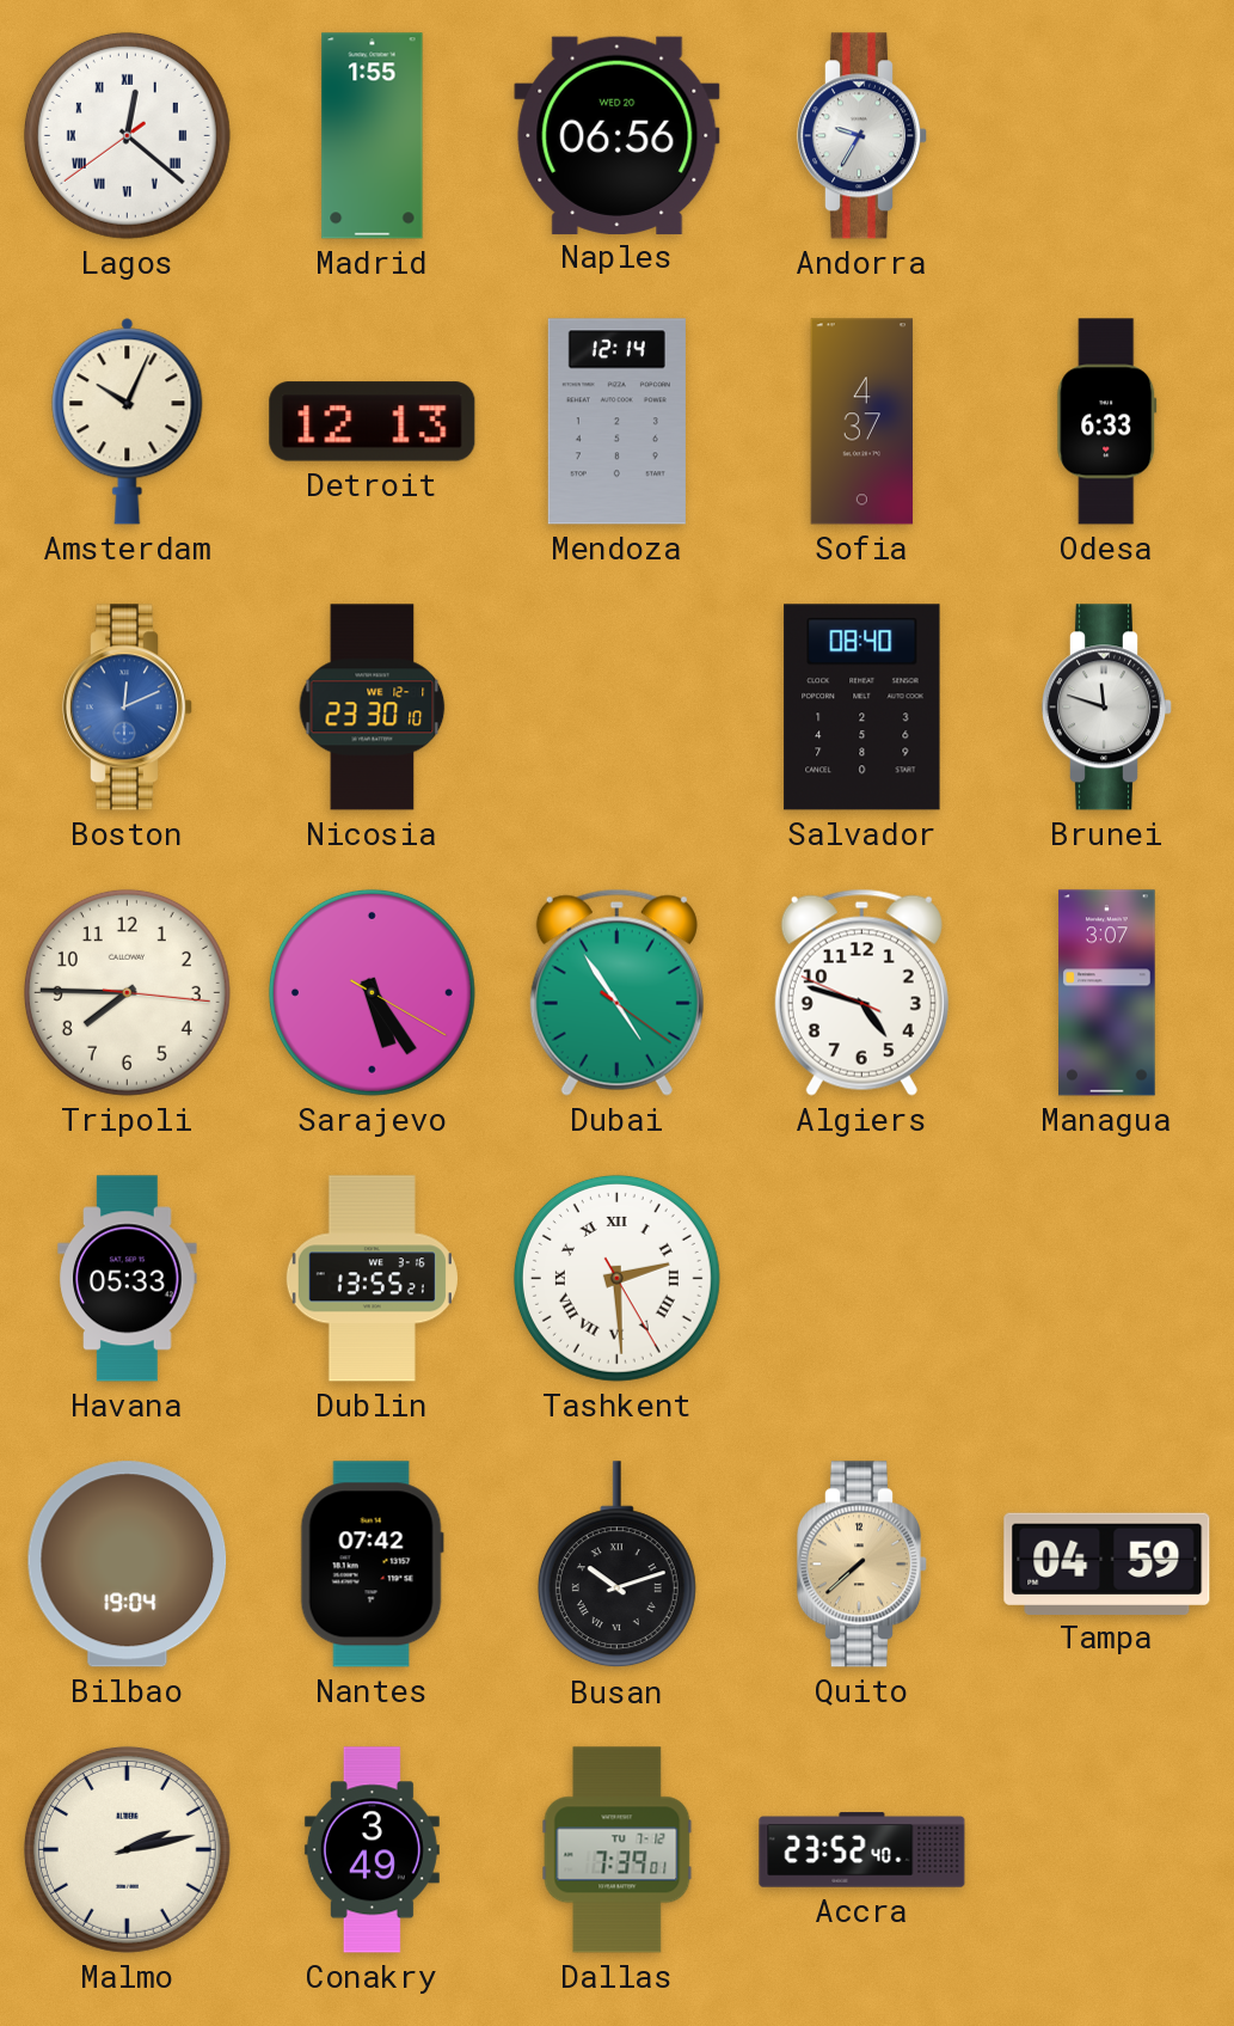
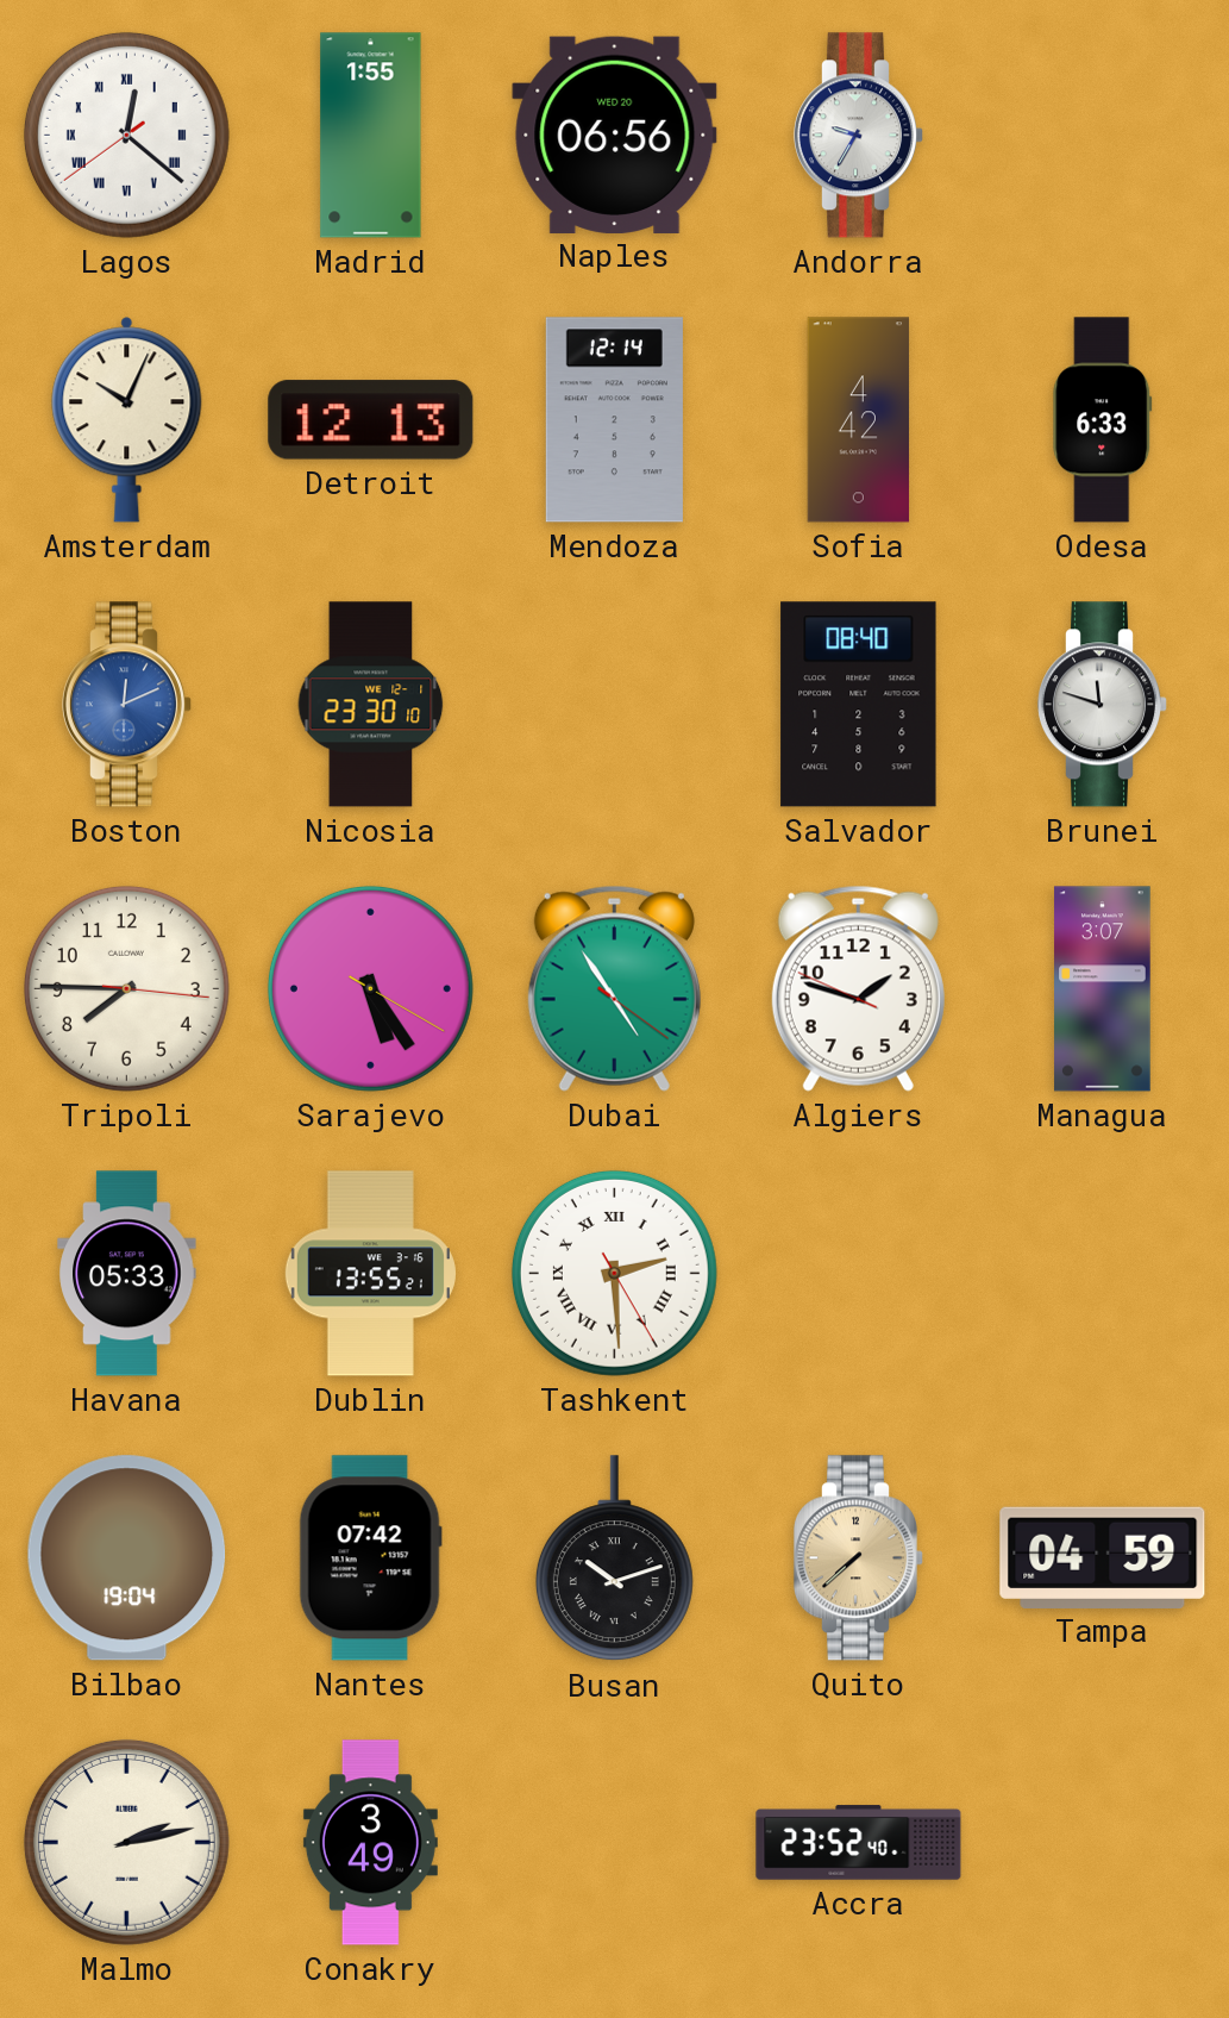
Sofia: 4:37 -> 4:42 (859, 420)
Algiers: 4:47 -> 1:47 (858, 988)
Dallas: 7:39 -> none (618, 1850)
